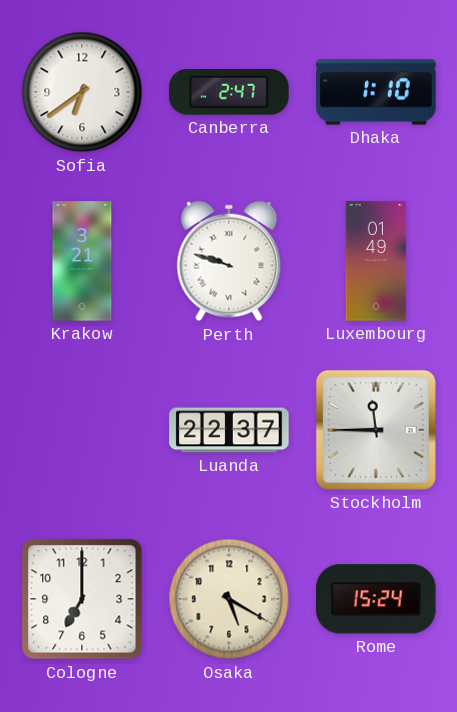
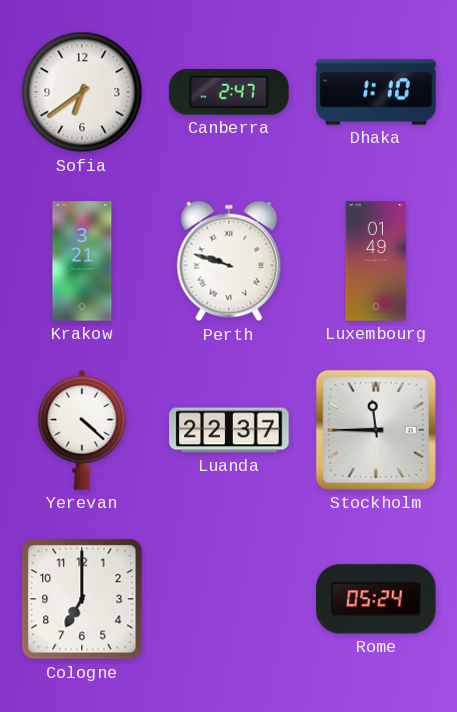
Yerevan: none -> 4:22 (82, 430)
Osaka: 5:20 -> none (229, 599)
Rome: 15:24 -> 05:24 (376, 599)
